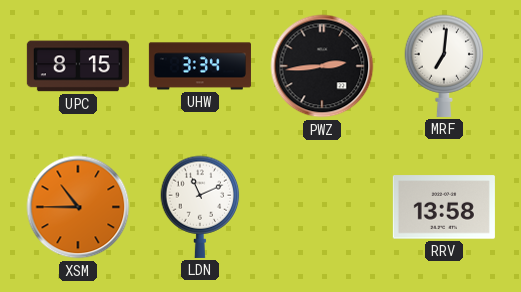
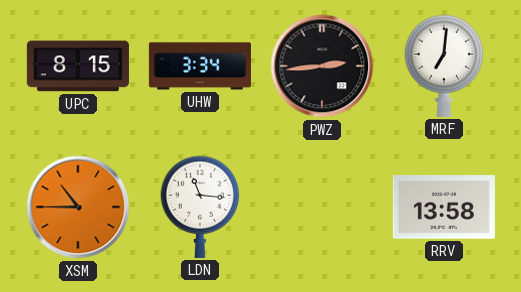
LDN: 11:11 -> 11:16 (200, 207)
